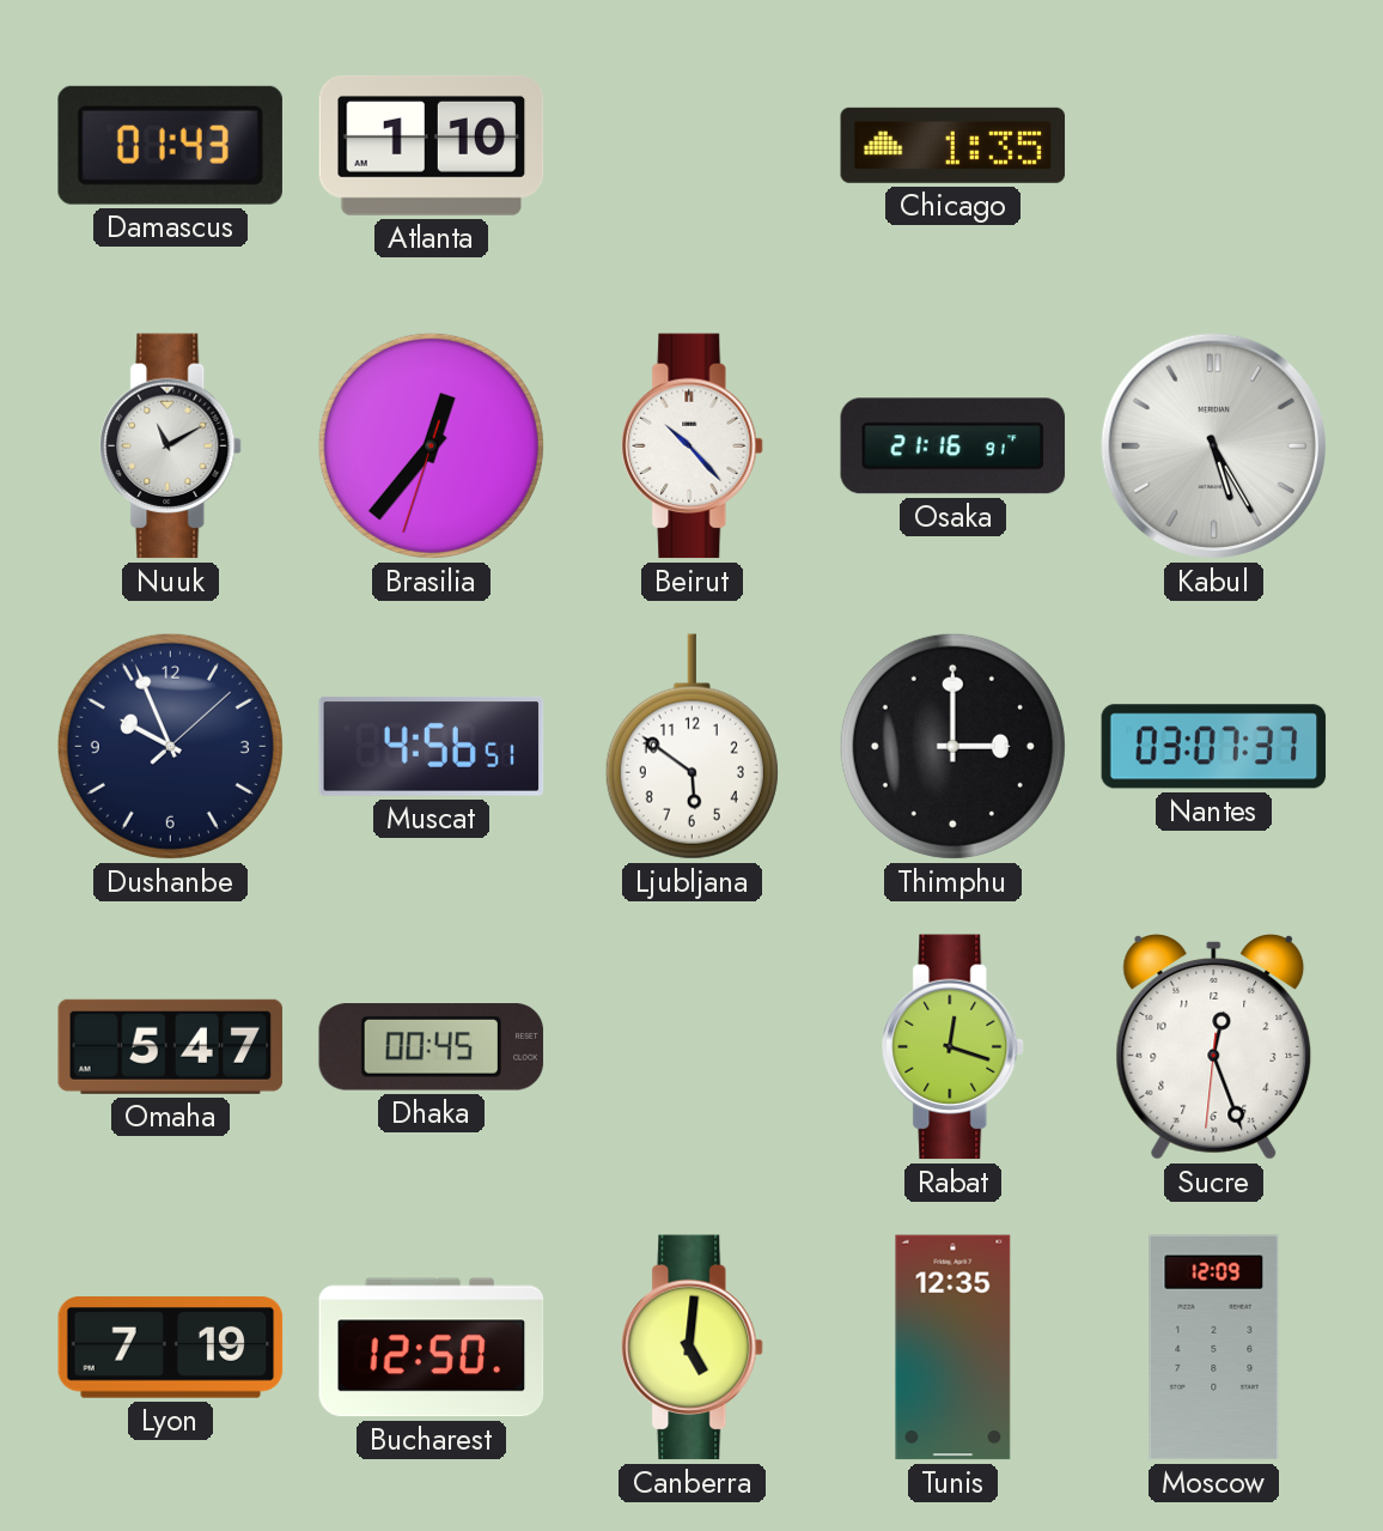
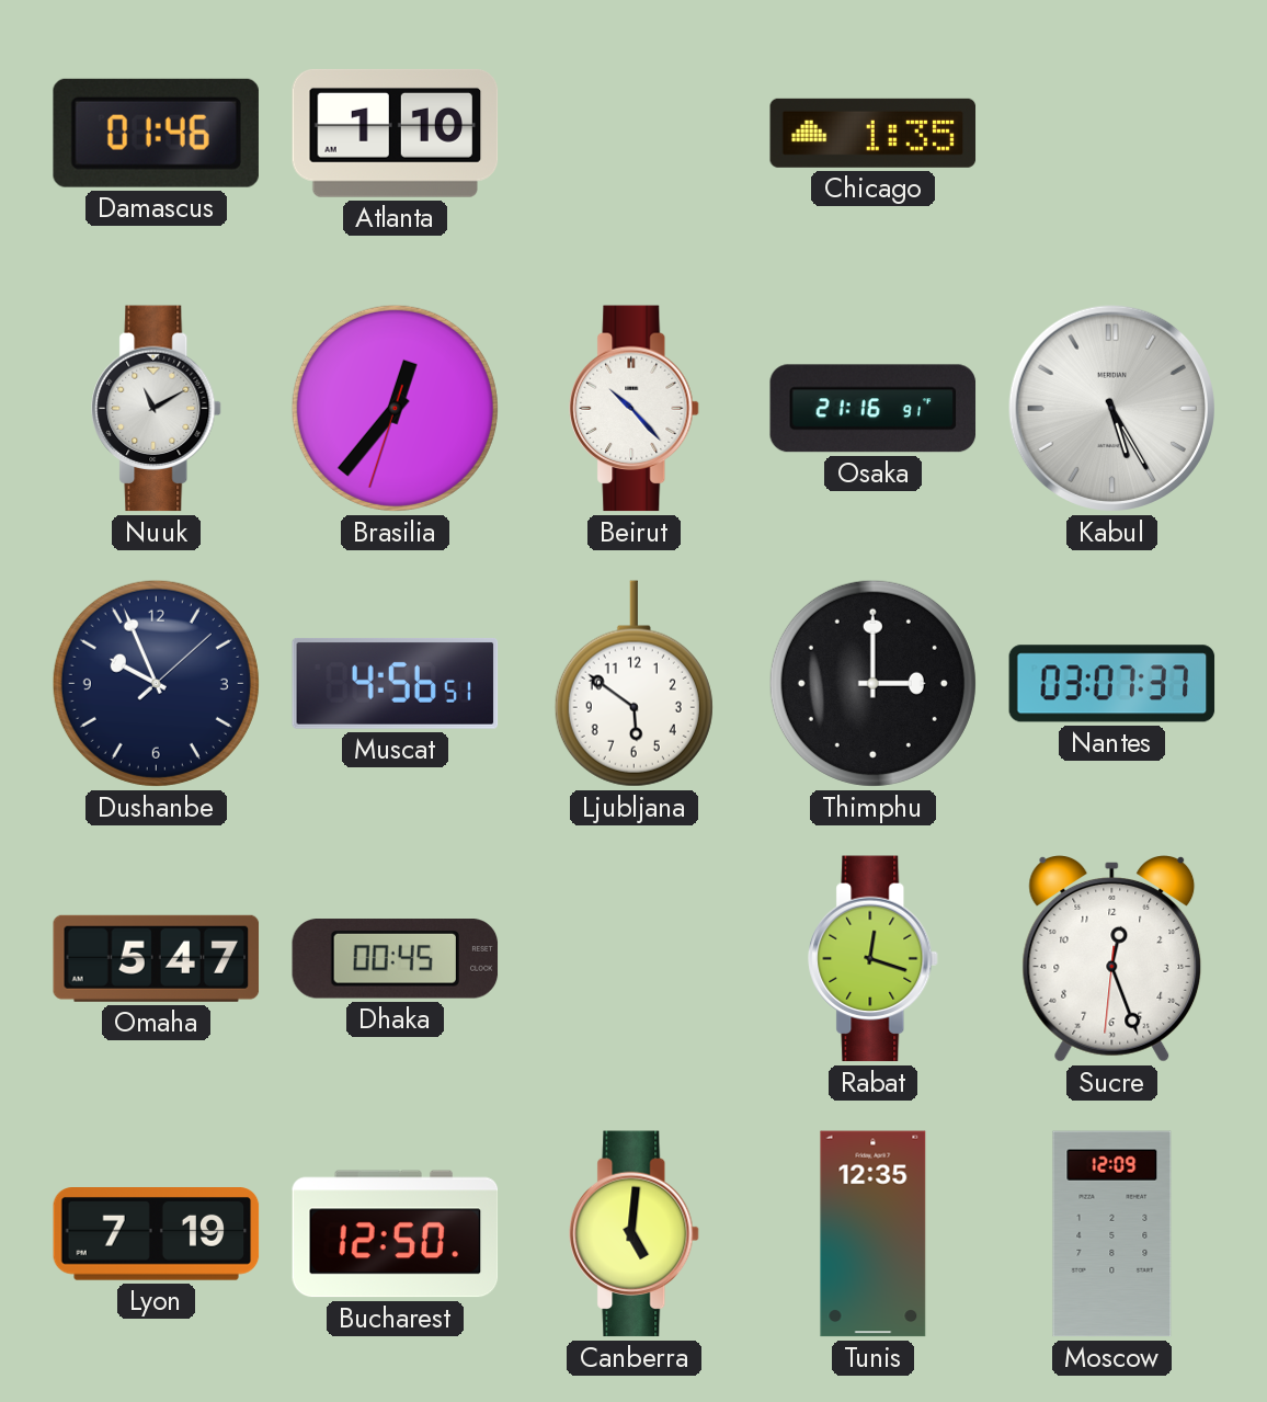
Damascus: 01:43 -> 01:46 (156, 133)
